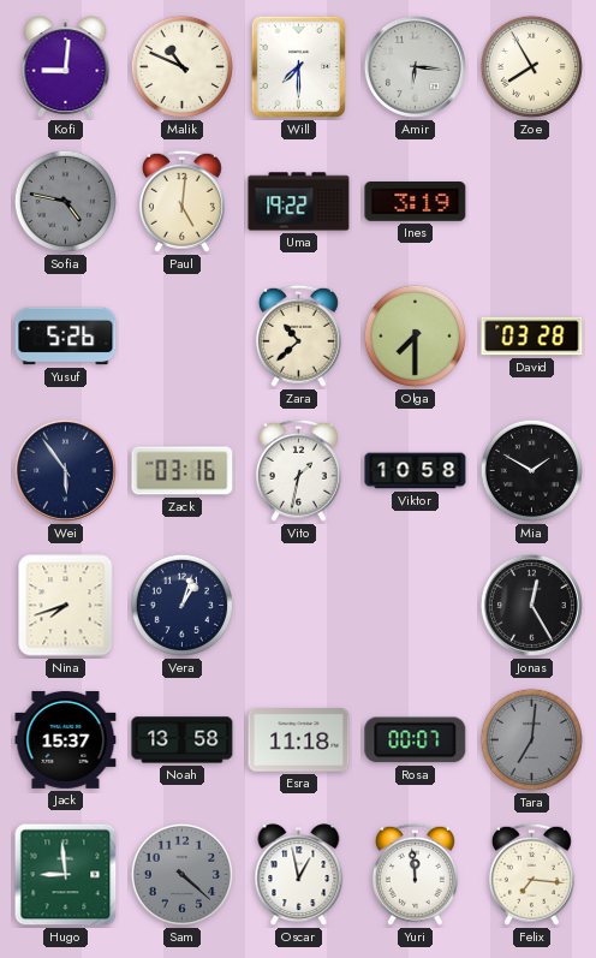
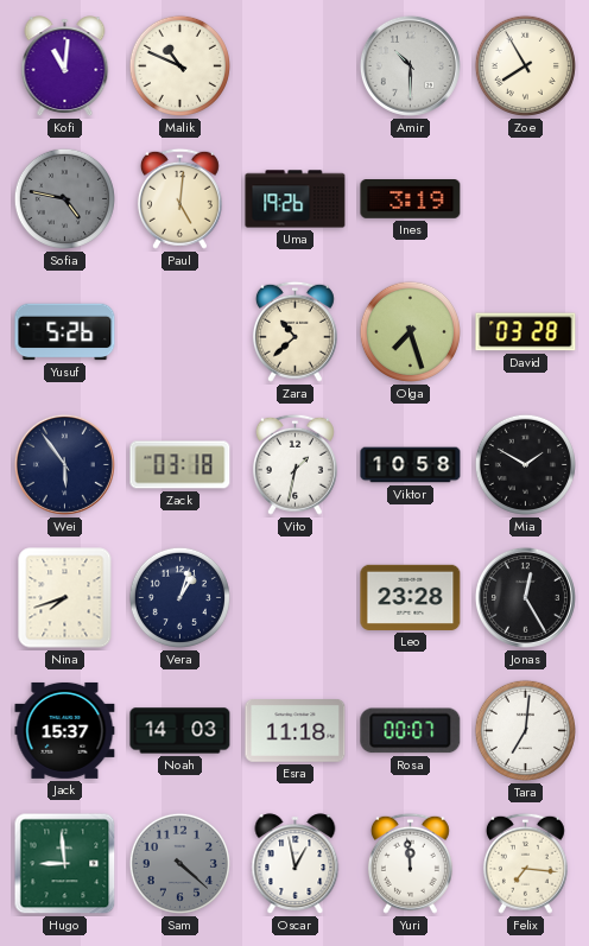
Kofi: 9:01 -> 11:01 (65, 66)
Will: 7:30 -> none (298, 67)
Amir: 6:16 -> 10:30 (410, 65)
Uma: 19:22 -> 19:26 (296, 199)
Olga: 7:30 -> 7:27 (410, 331)
Zack: 03:16 -> 03:18 (180, 465)
Leo: none -> 23:28 (411, 597)
Noah: 13:58 -> 14:03 (180, 731)
Tara dial: grey -> white (525, 730)
